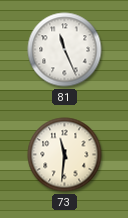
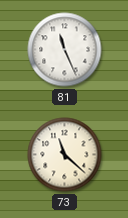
73: 11:31 -> 11:22 (65, 155)
